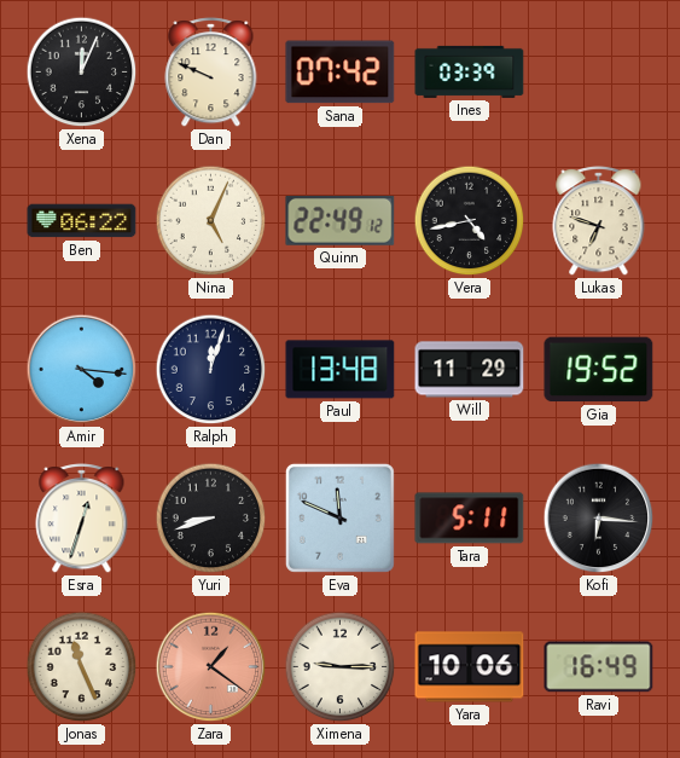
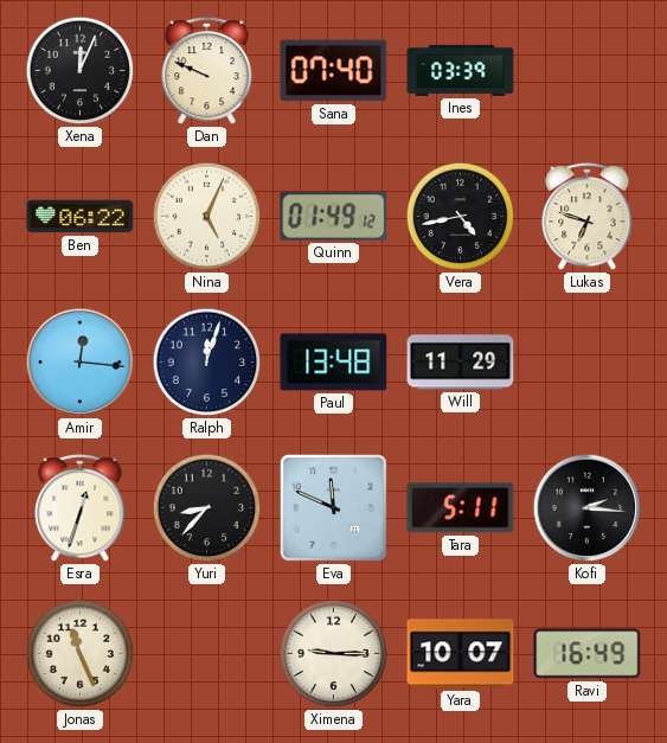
Sana: 07:42 -> 07:40 (334, 71)
Quinn: 22:49 -> 01:49 (334, 216)
Amir: 4:16 -> 12:16 (81, 363)
Gia: 19:52 -> none (599, 370)
Yuri: 8:42 -> 8:37 (207, 508)
Kofi: 6:16 -> 2:16 (588, 508)
Zara: 1:21 -> none (211, 667)
Yara: 10:06 -> 10:07 (461, 654)
